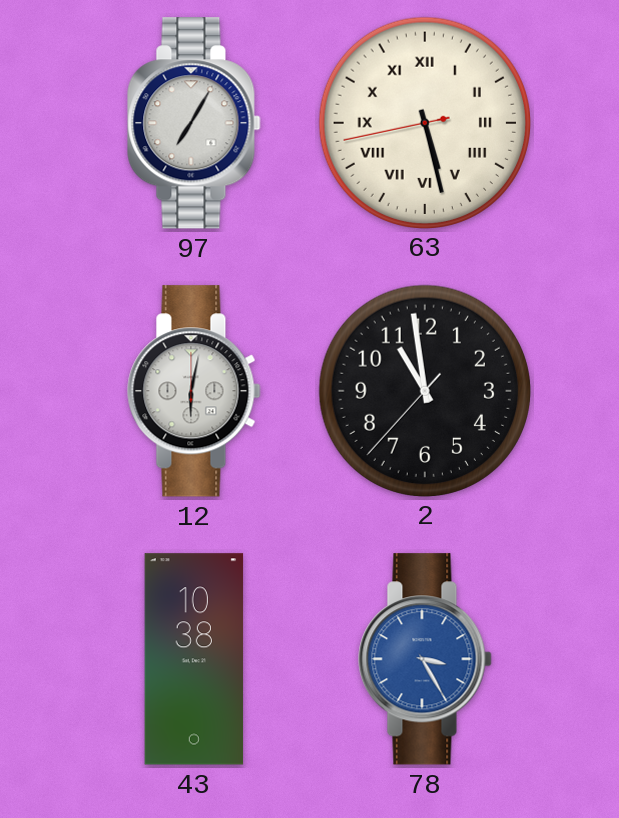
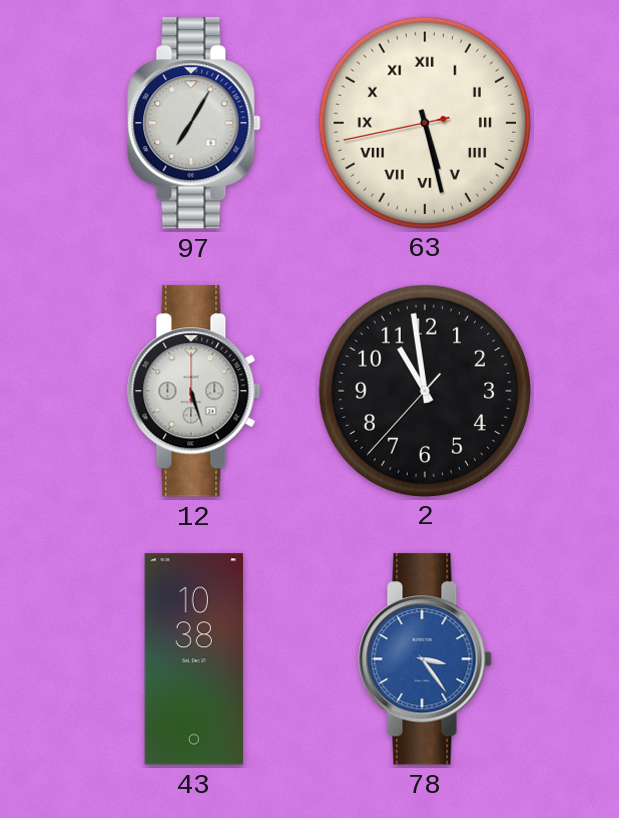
12: 6:02 -> 5:27 (194, 391)
78: 3:25 -> 3:24 (425, 659)
